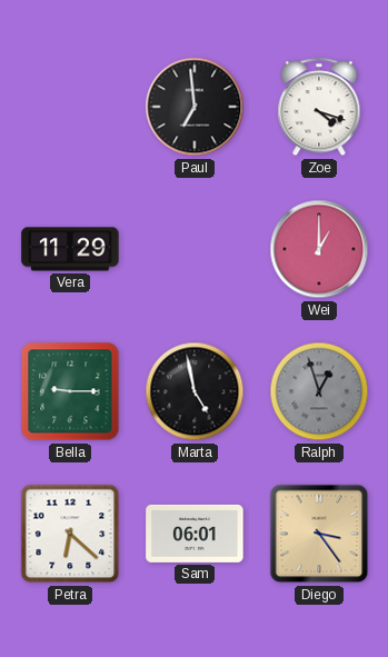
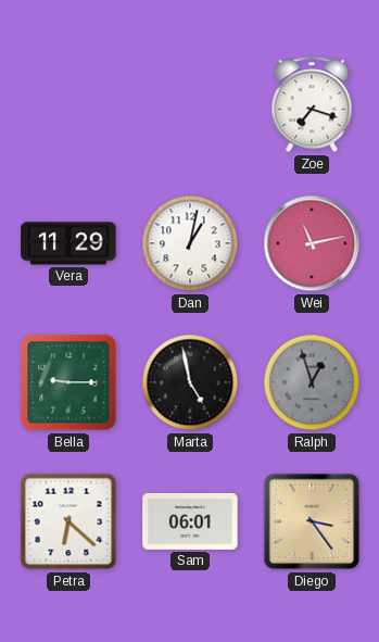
Paul: 6:59 -> none (195, 107)
Zoe: 4:18 -> 7:18 (312, 105)
Dan: none -> 1:02 (190, 243)
Wei: 1:00 -> 11:13 (312, 243)
